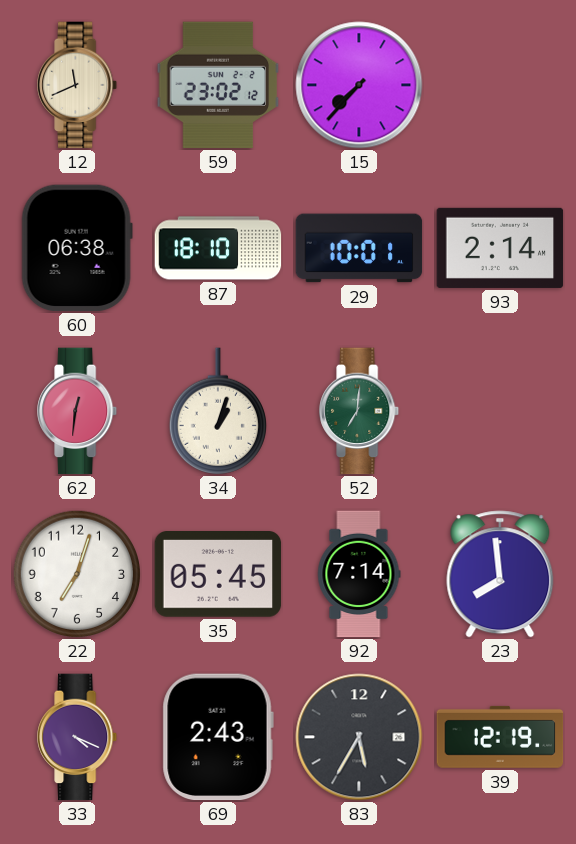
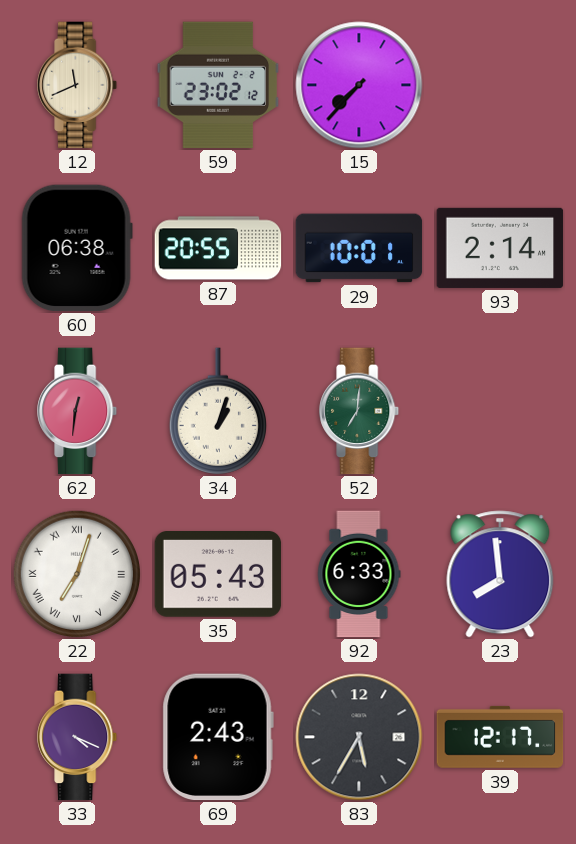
87: 18:10 -> 20:55 (218, 248)
22 numerals: Arabic -> Roman (76, 573)
35: 05:45 -> 05:43 (218, 575)
92: 7:14 -> 6:33 (359, 574)
39: 12:19 -> 12:17 (500, 737)
